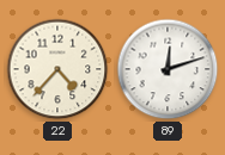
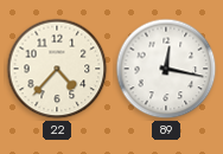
89: 12:12 -> 12:17 (166, 69)
